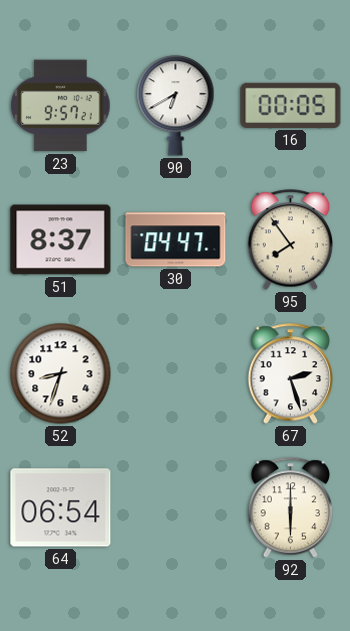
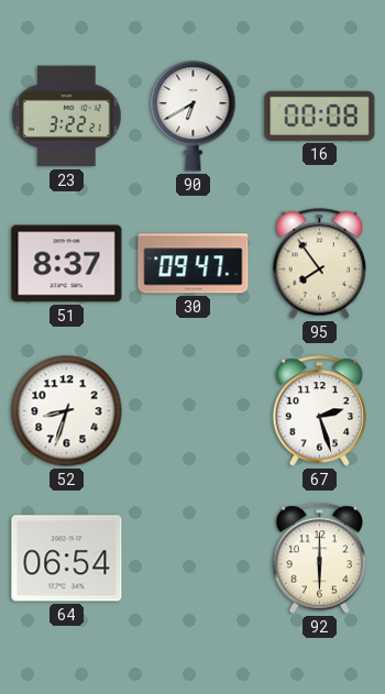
23: 9:57 -> 3:22 (67, 117)
16: 00:05 -> 00:08 (320, 115)
30: 04:47 -> 09:47 (194, 264)
